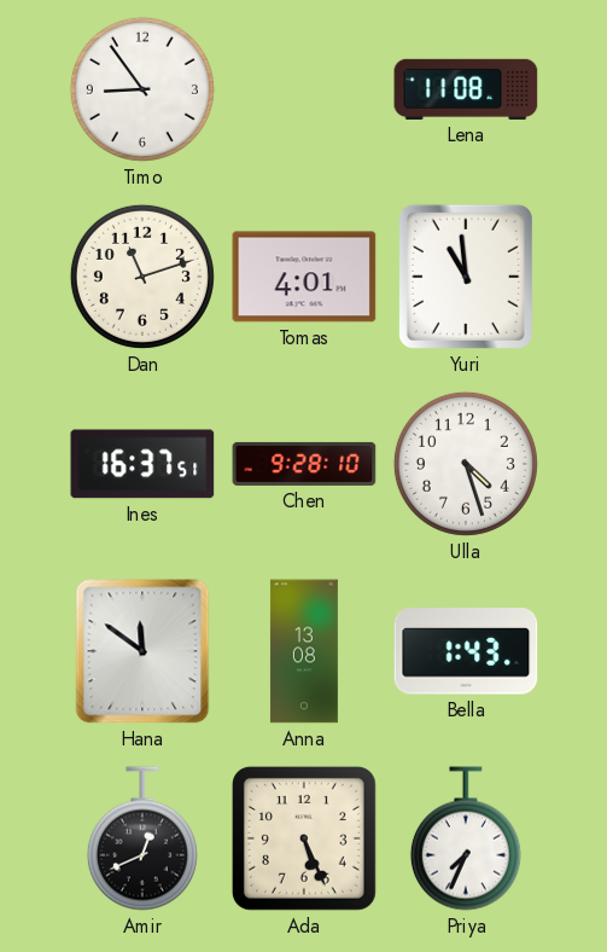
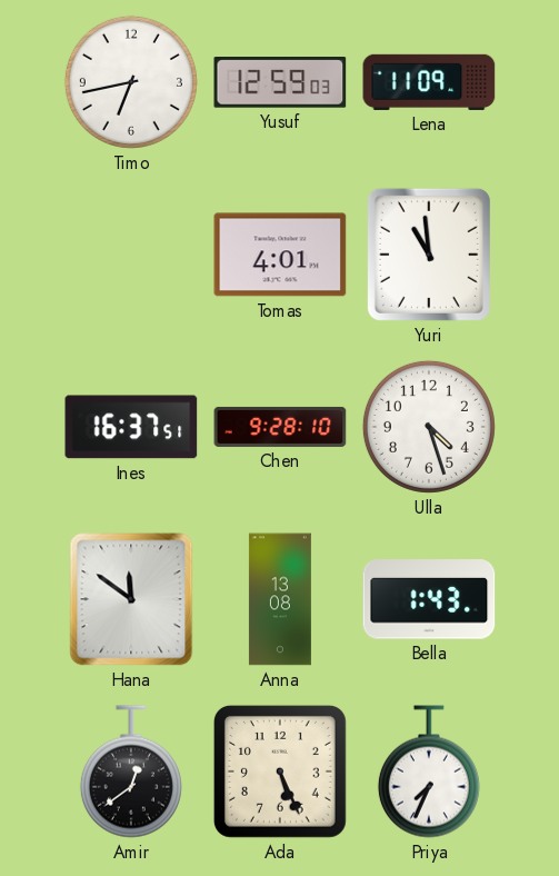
Timo: 8:54 -> 6:43 (131, 82)
Yusuf: none -> 12:59 (280, 83)
Lena: 11:08 -> 11:09 (429, 82)
Dan: 11:12 -> none (142, 277)
Amir: 12:41 -> 12:39 (131, 772)
